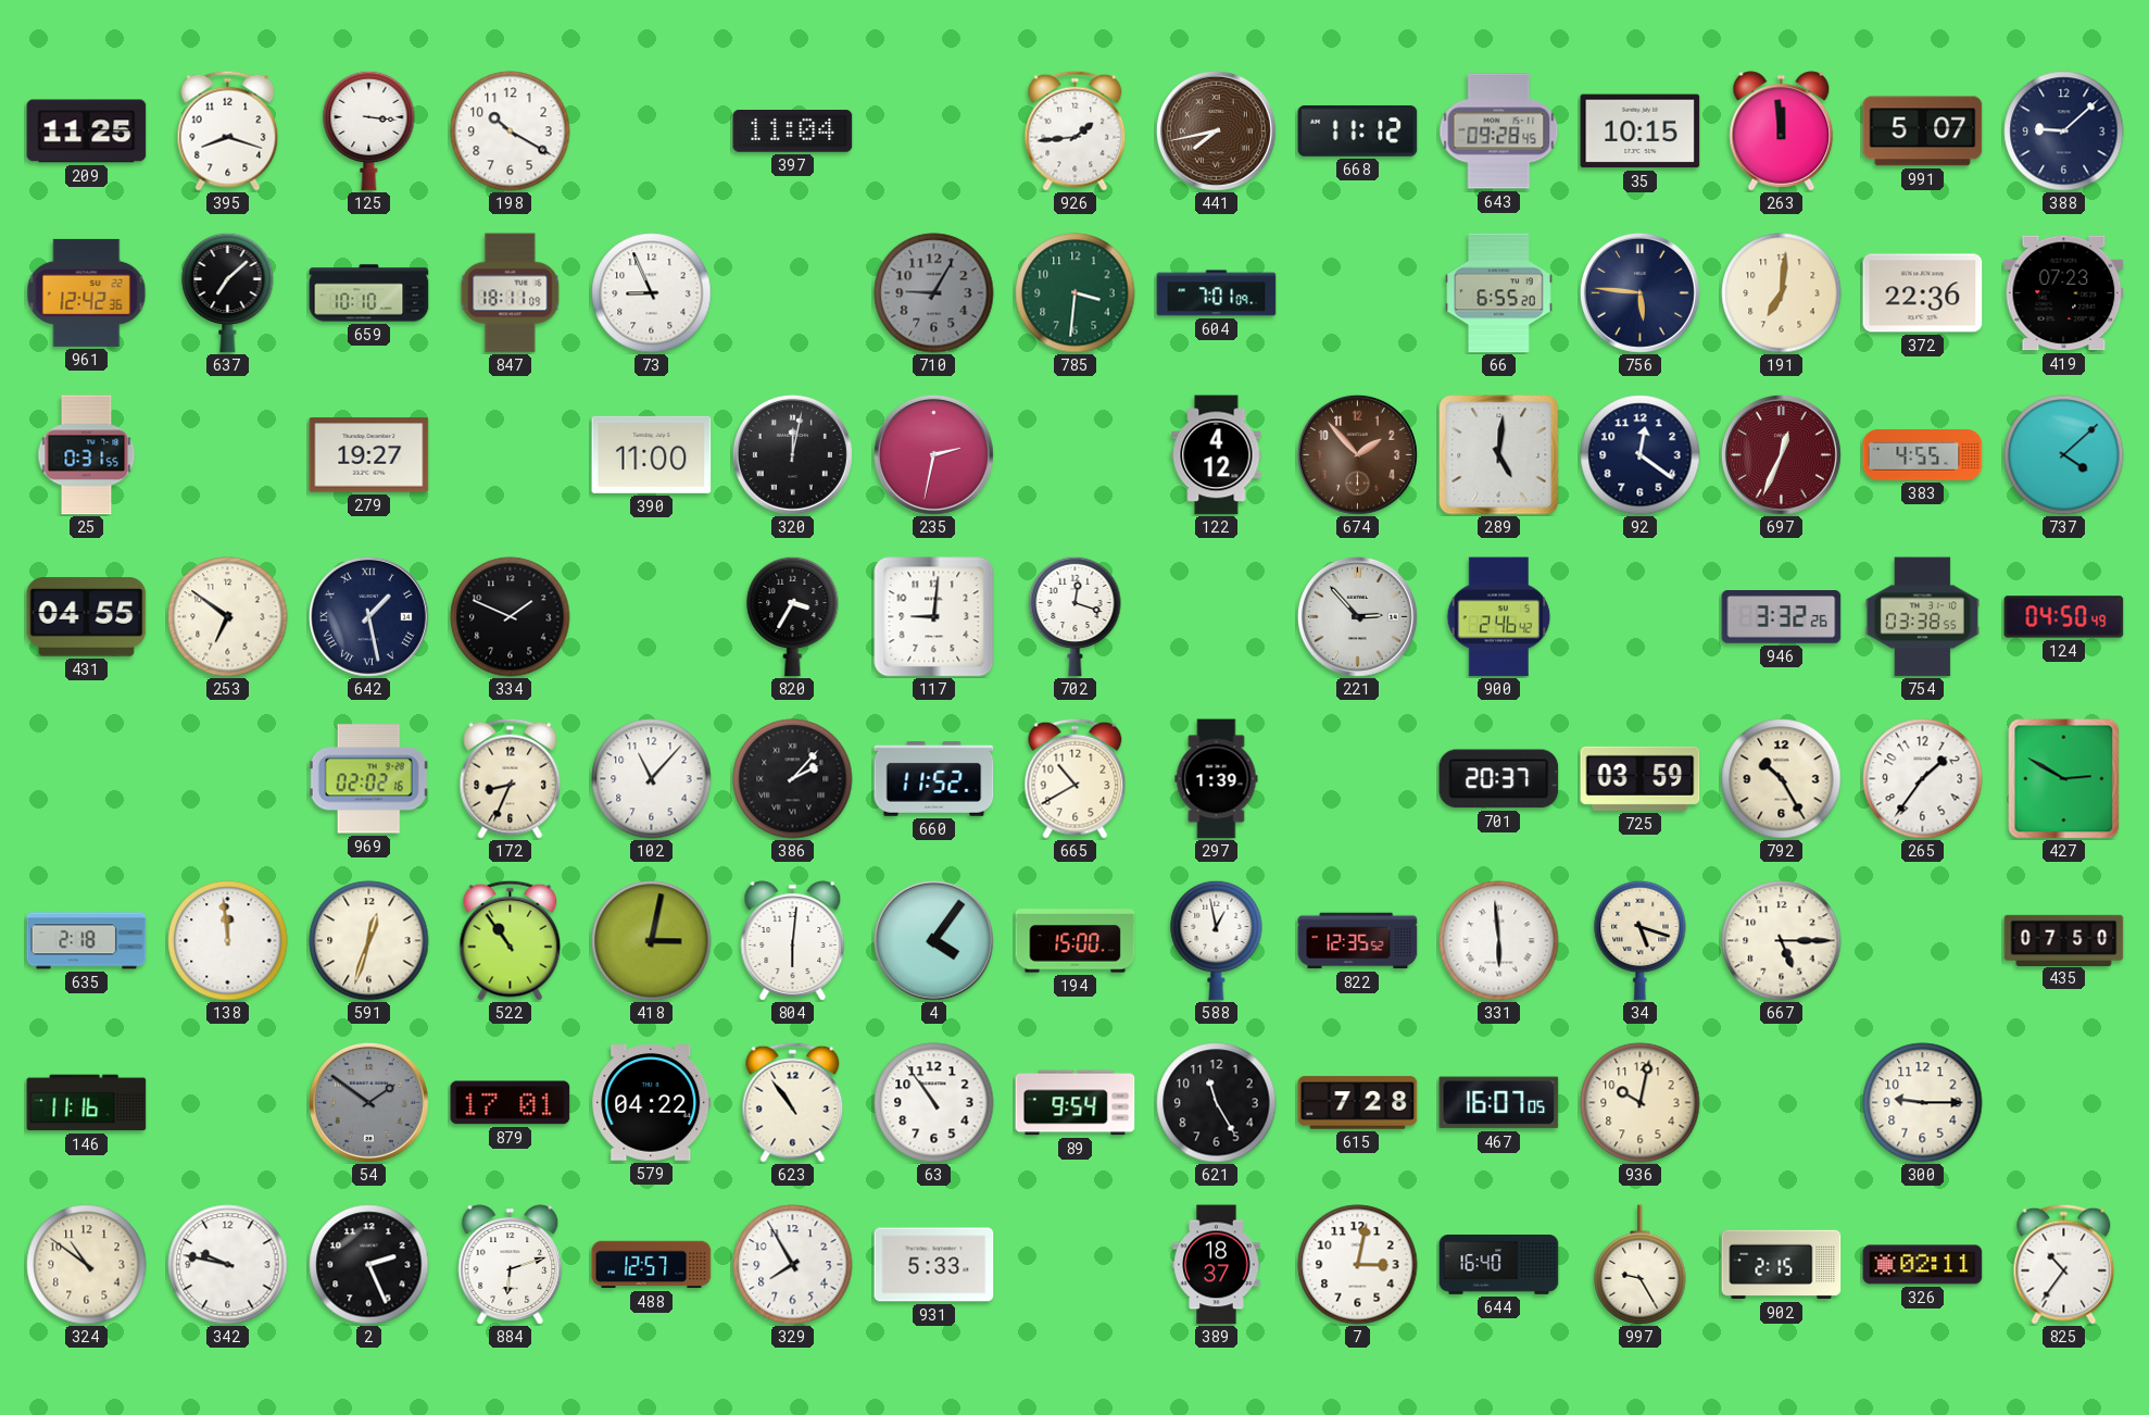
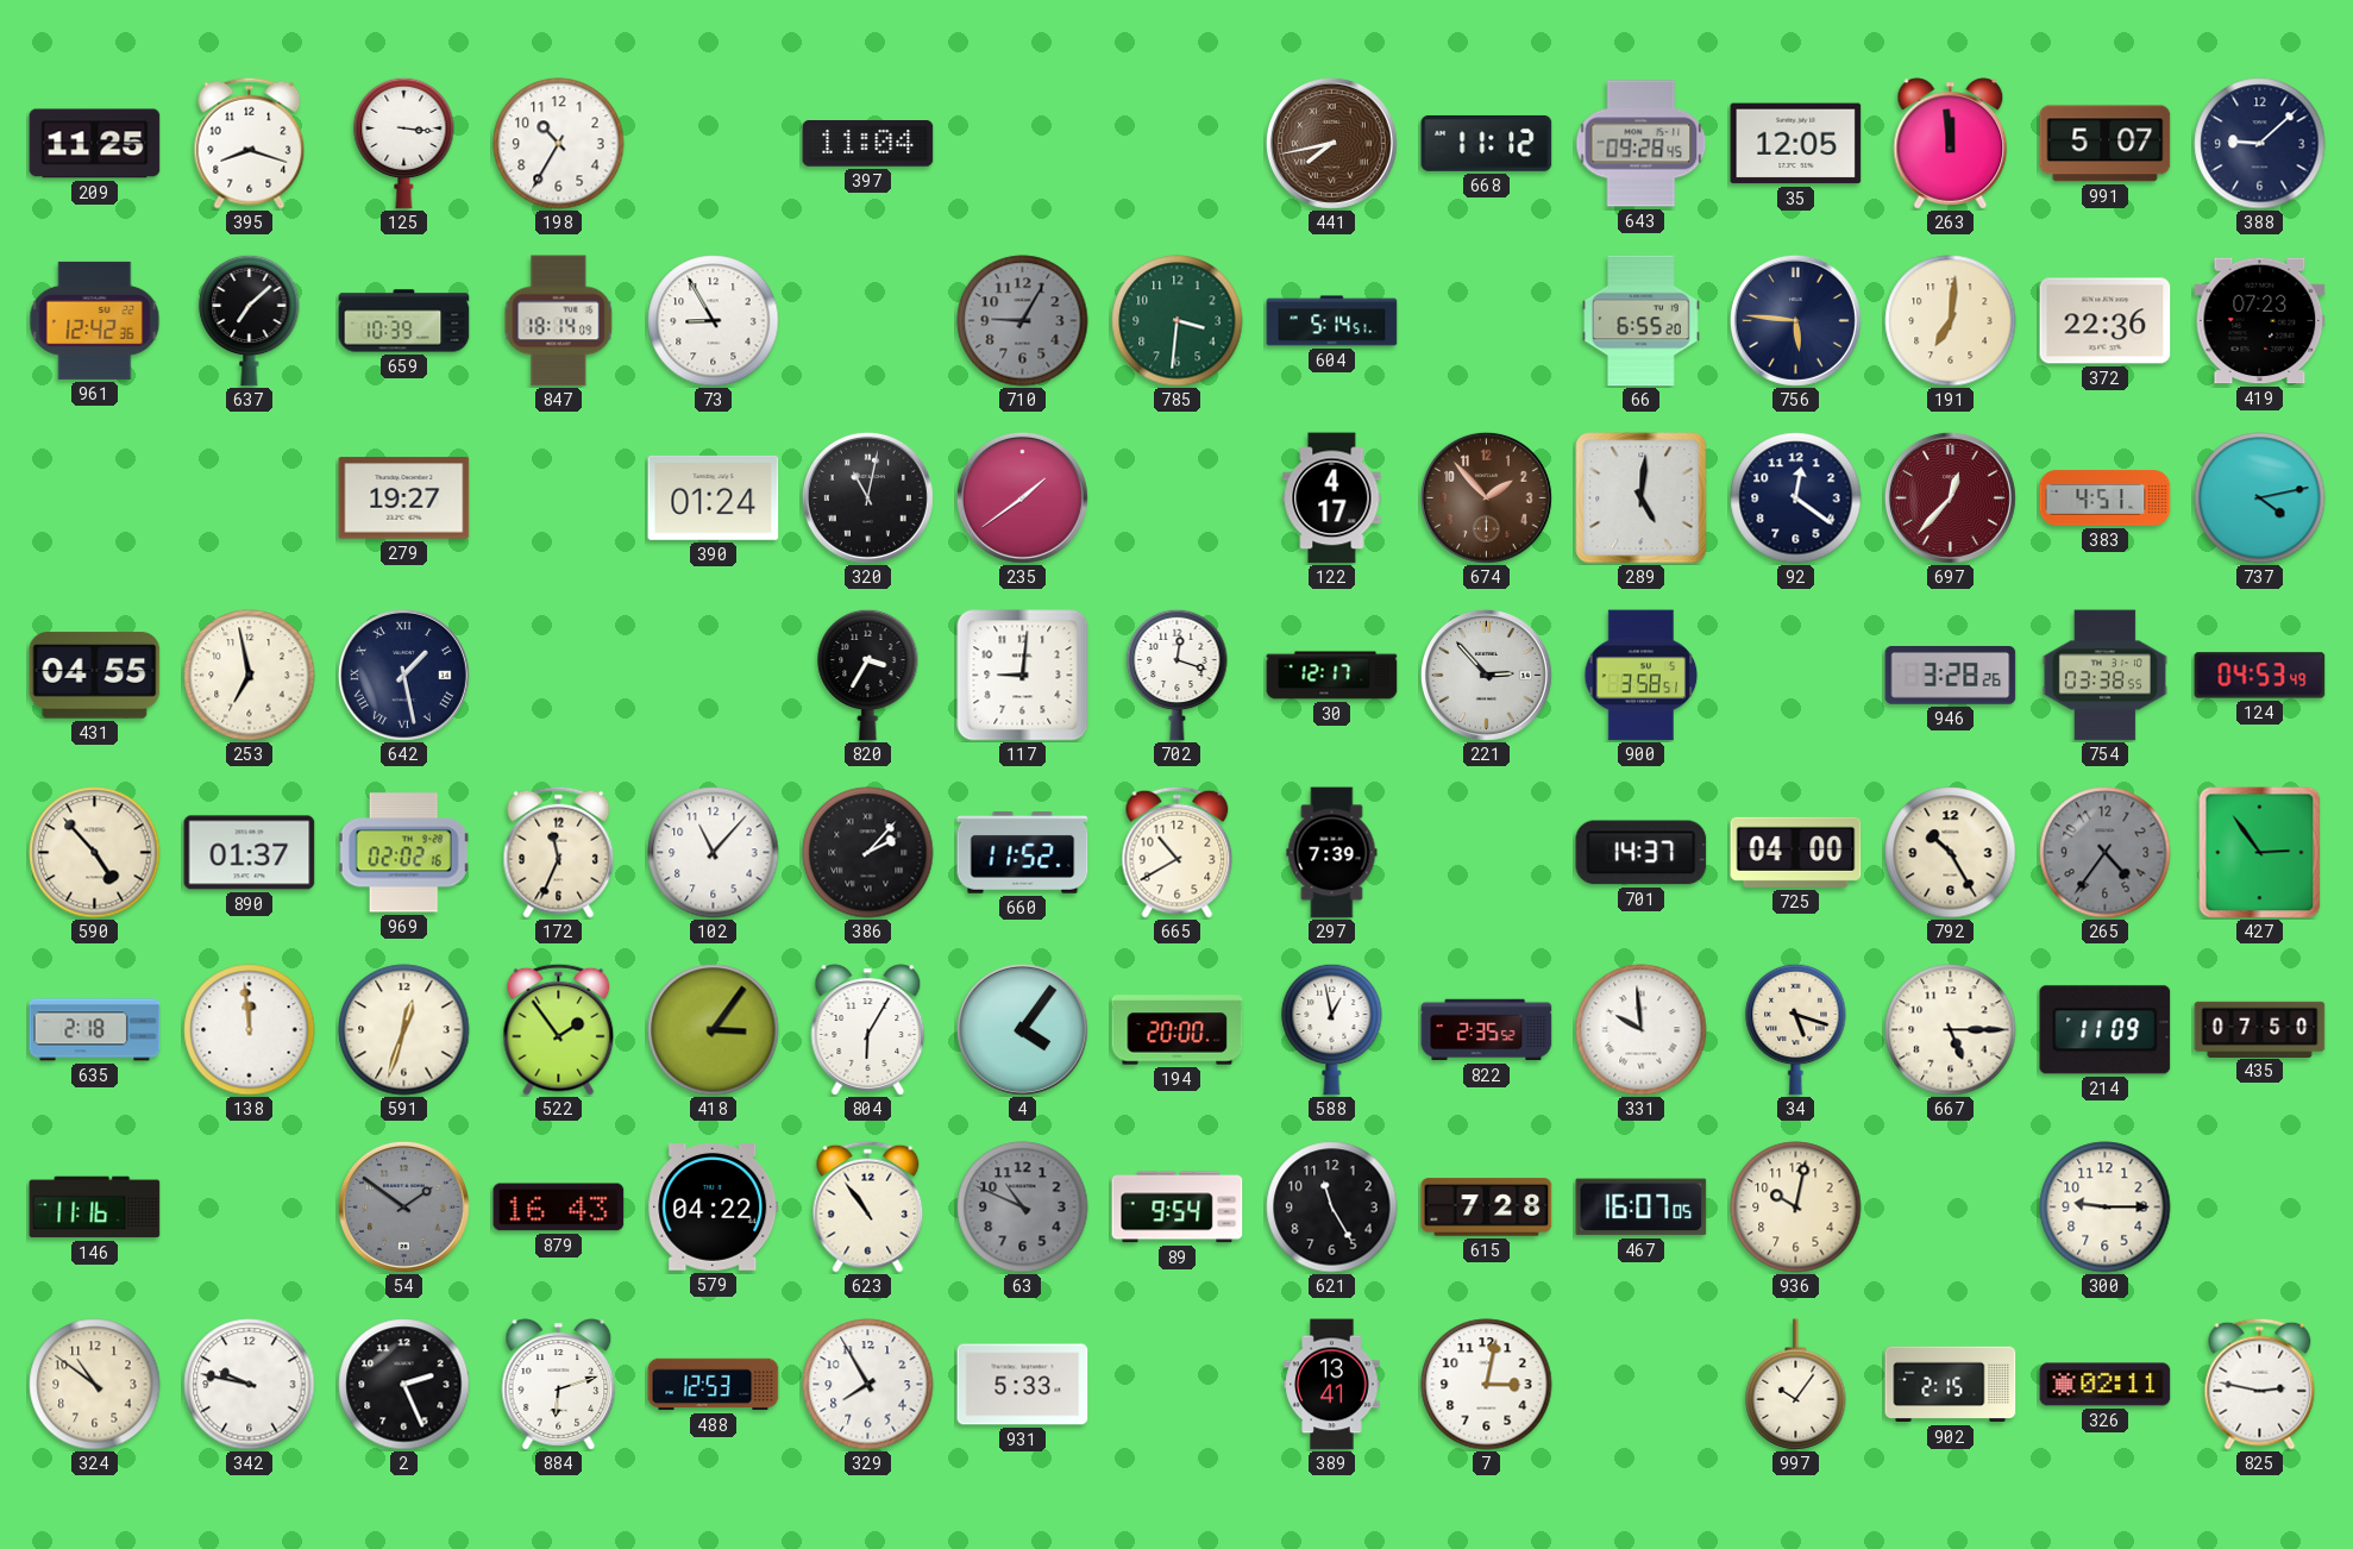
198: 10:20 -> 10:35 (559, 144)
926: 1:44 -> none (1076, 130)
35: 10:15 -> 12:05 (1796, 144)
659: 10:10 -> 10:39 (404, 321)
847: 18:11 -> 18:14 (559, 321)
73: 8:56 -> 8:55 (714, 321)
604: 7:01 -> 5:14 (1332, 321)
25: 0:31 -> none (87, 455)
390: 11:00 -> 01:24 (714, 497)
320: 12:02 -> 11:02 (867, 497)
235: 2:32 -> 1:39 (1022, 497)
122: 4:12 -> 4:17 (1332, 498)
697: 12:34 -> 12:37 (1950, 497)
383: 4:55 -> 4:51 (2106, 498)
737: 4:08 -> 4:13 (2260, 498)
253: 6:51 -> 6:58 (250, 676)
334: 1:49 -> none (511, 617)
30: none -> 12:17 (1332, 676)
900: 2:46 -> 3:58 (1642, 676)
946: 3:32 -> 3:28 (1951, 676)
124: 04:50 -> 04:53 (2260, 676)
590: none -> 4:53 (95, 853)
890: none -> 01:37 (250, 853)
172: 8:34 -> 11:34 (559, 852)
297: 1:39 -> 7:39 (1332, 853)
701: 20:37 -> 14:37 (1642, 853)
725: 03:59 -> 04:00 (1796, 852)
265: 1:36 -> 4:36 (2106, 853)
265 dial: white -> grey (2106, 853)
427: 2:50 -> 2:54 (2260, 853)
522: 10:54 -> 1:54 (559, 1029)
418: 3:02 -> 3:06 (714, 1030)
804: 6:01 -> 6:05 (868, 1030)
194: 15:00 -> 20:00 (1178, 1030)
822: 12:35 -> 2:35 (1487, 1030)
331: 5:59 -> 9:59 (1642, 1030)
214: none -> 11:09 (2106, 1030)
879: 17:01 -> 16:43 (559, 1208)
63: 10:54 -> 10:49 (1023, 1208)
63 dial: white -> grey (1023, 1208)
488: 12:57 -> 12:53 (714, 1385)
389: 18:37 -> 13:41 (1332, 1385)
644: 16:40 -> none (1499, 1265)
997: 9:25 -> 10:06 (1796, 1384)
825: 10:36 -> 2:47 (2260, 1384)
